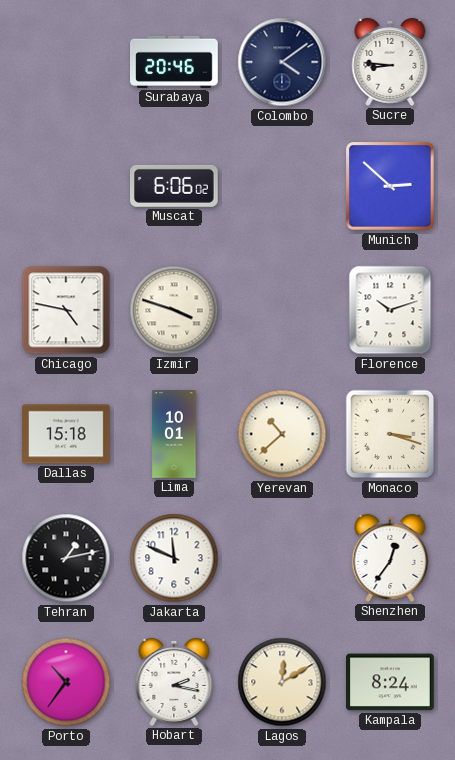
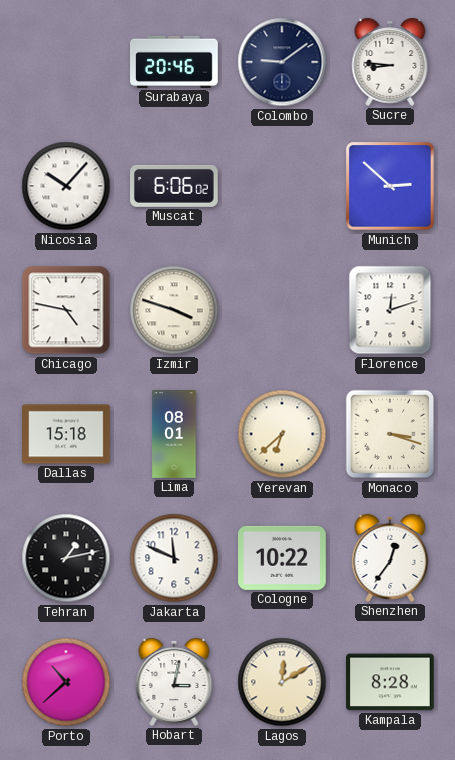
Colombo: 4:09 -> 9:09 (282, 62)
Nicosia: none -> 10:07 (66, 186)
Florence: 10:12 -> 12:12 (390, 310)
Lima: 10:01 -> 08:01 (174, 434)
Yerevan: 10:38 -> 6:38 (282, 434)
Cologne: none -> 10:22 (283, 558)
Porto: 10:36 -> 10:38 (66, 682)
Hobart: 2:17 -> 3:02 (174, 682)
Kampala: 8:24 -> 8:28 (390, 682)
